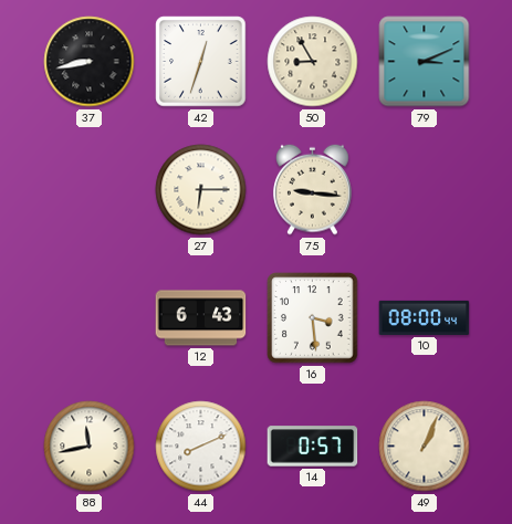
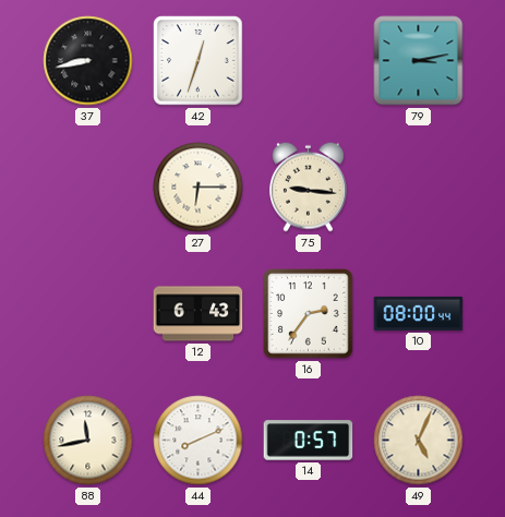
50: 8:55 -> none (313, 62)
79: 3:11 -> 3:13 (419, 61)
16: 3:29 -> 2:36 (309, 314)
49: 1:04 -> 5:04 (419, 441)
